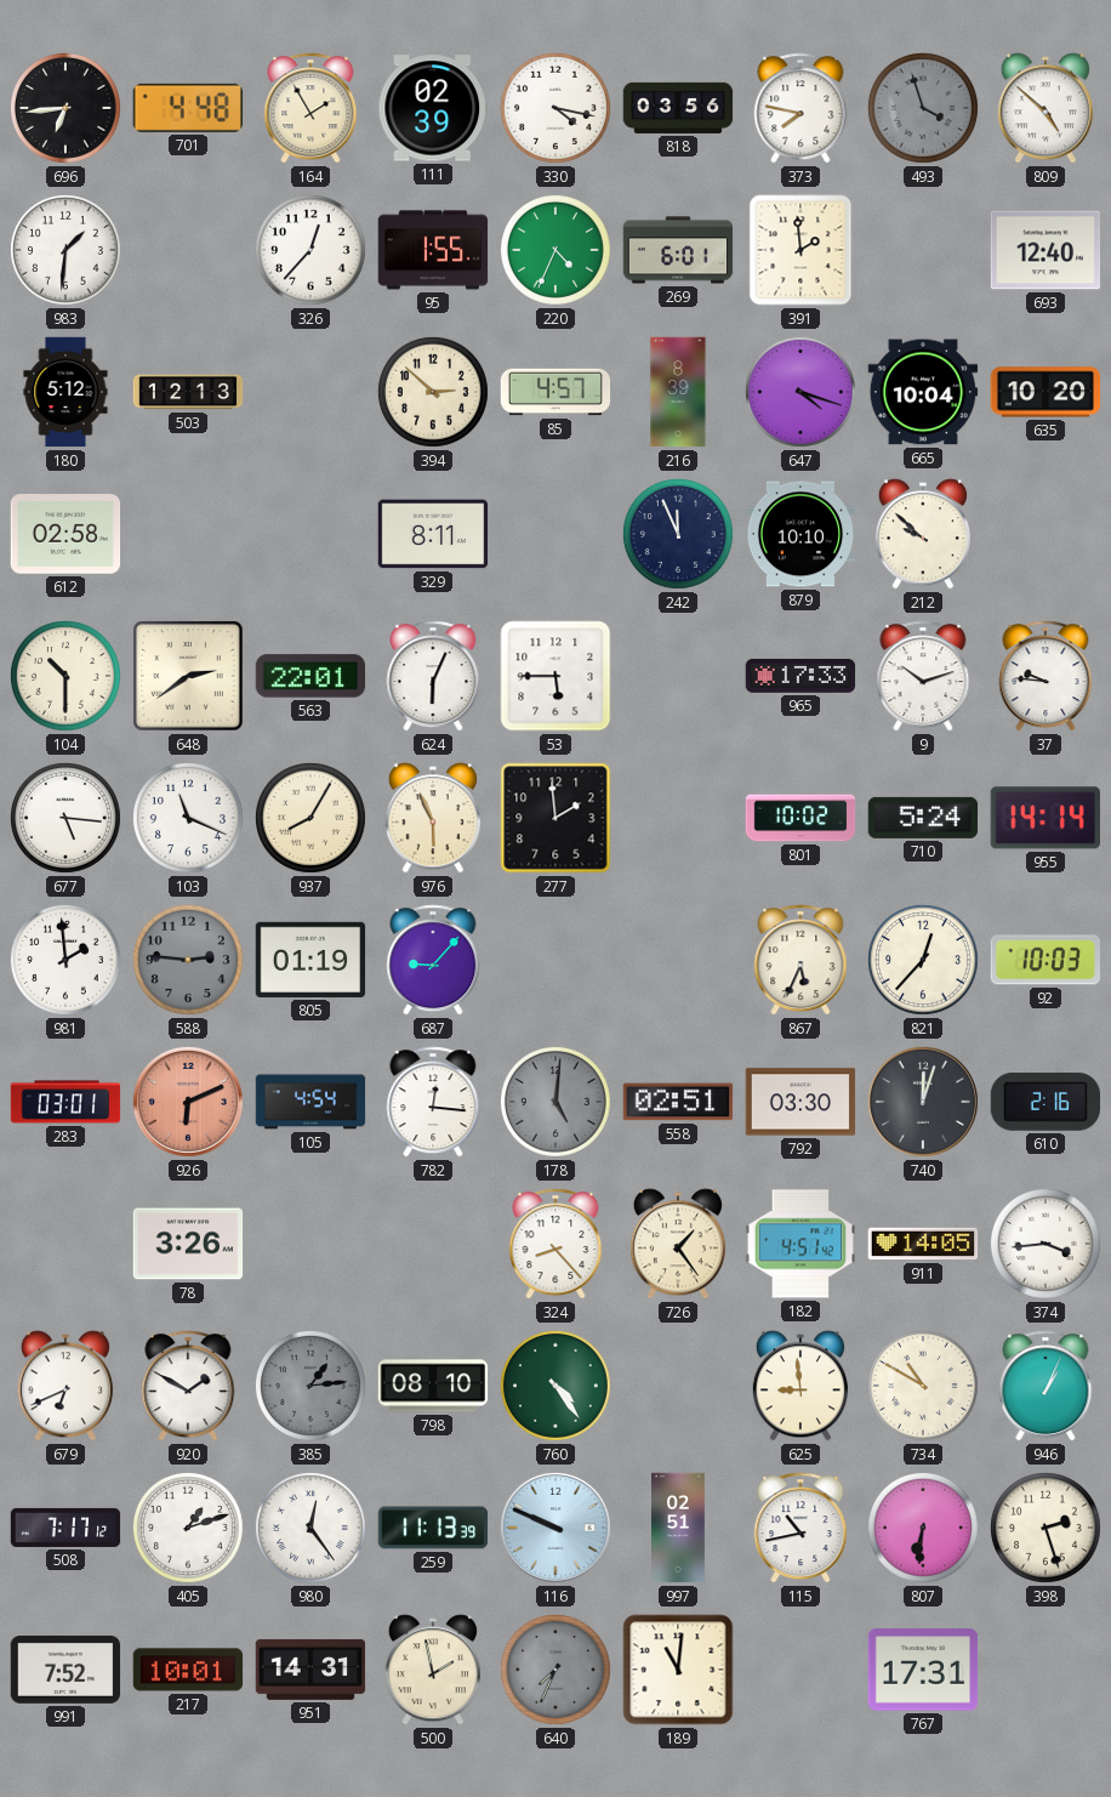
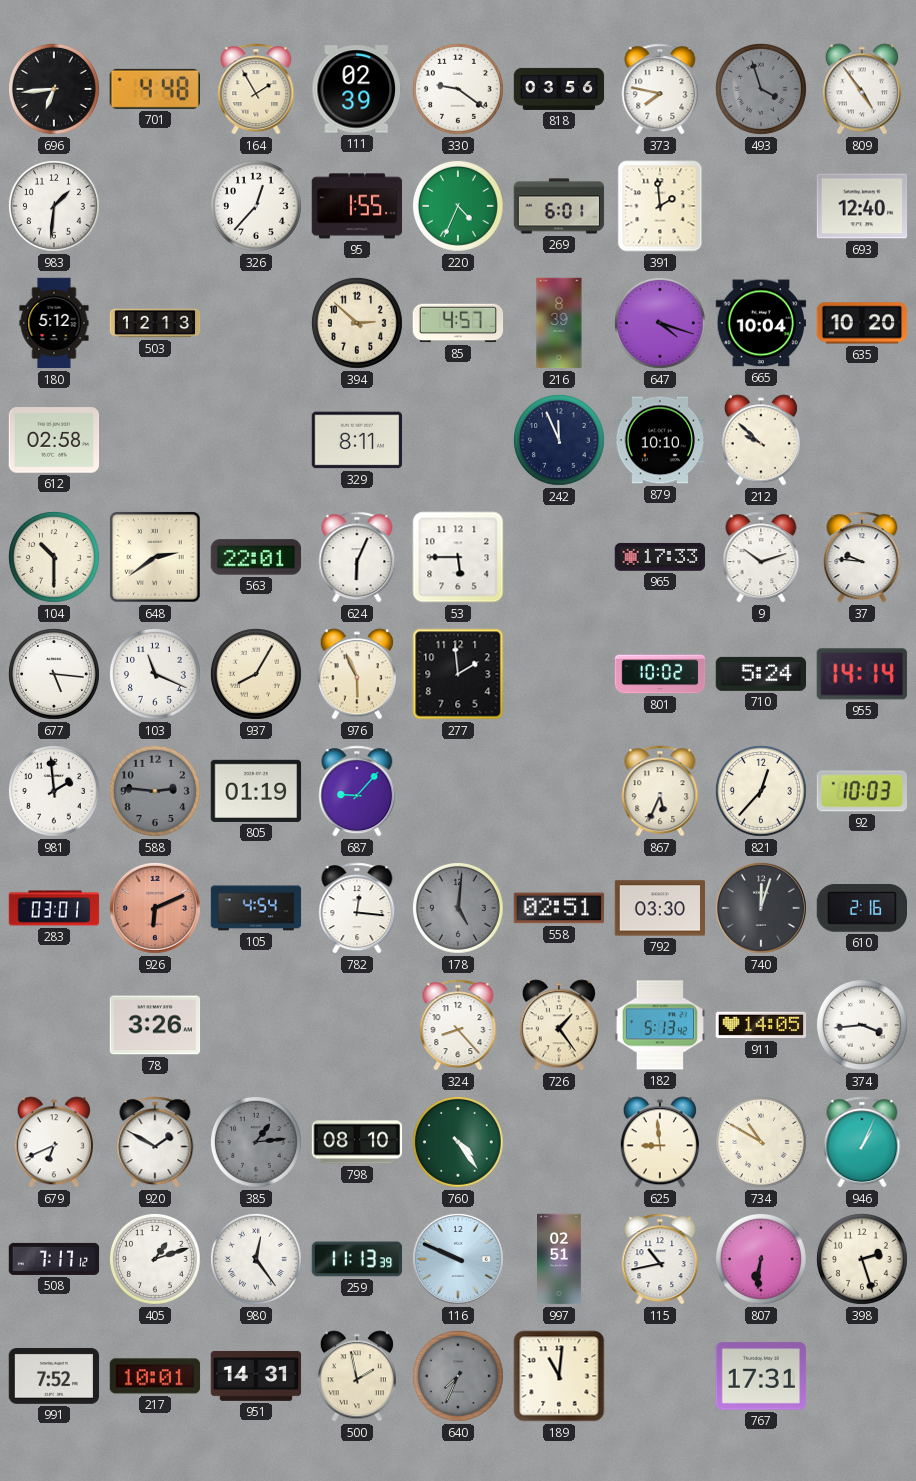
330: 4:17 -> 9:21 (458, 89)
809: 4:52 -> 4:54 (862, 89)
182: 4:51 -> 5:13 (660, 1025)
